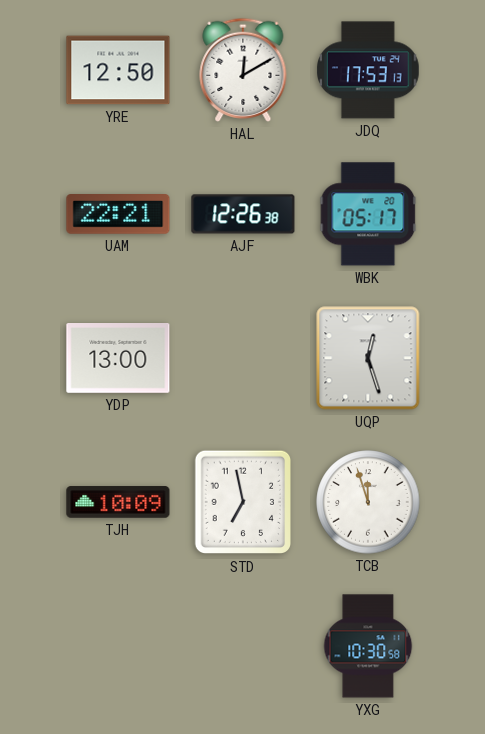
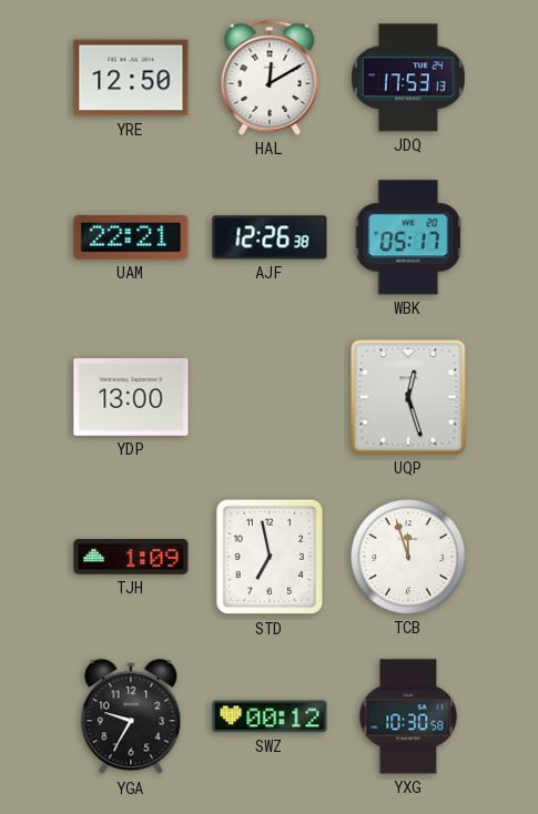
TJH: 10:09 -> 1:09 (131, 557)
YGA: none -> 9:35 (131, 718)
SWZ: none -> 00:12 (270, 716)
